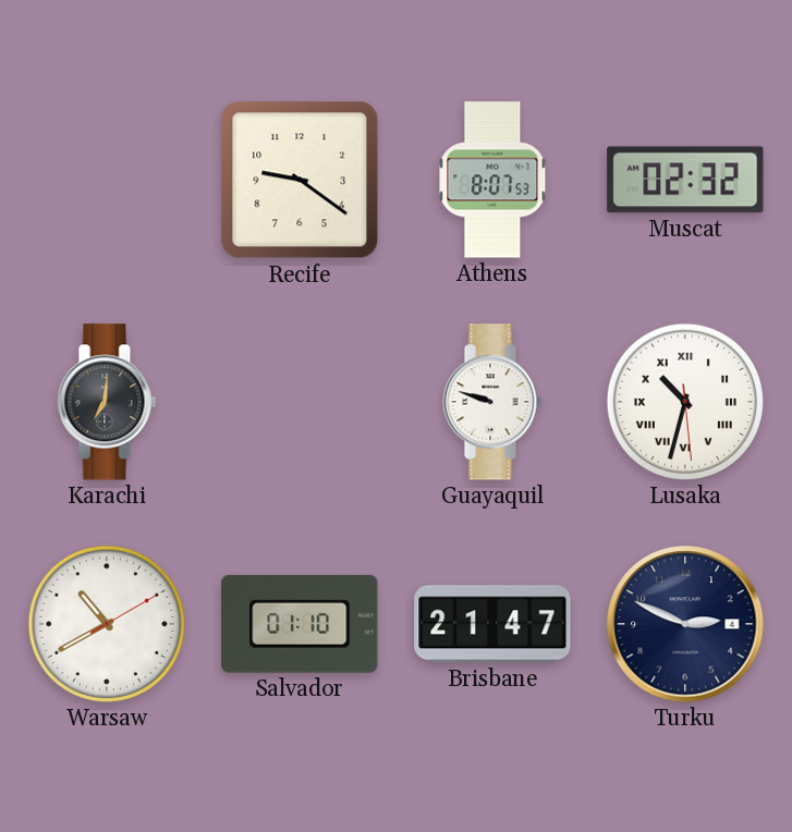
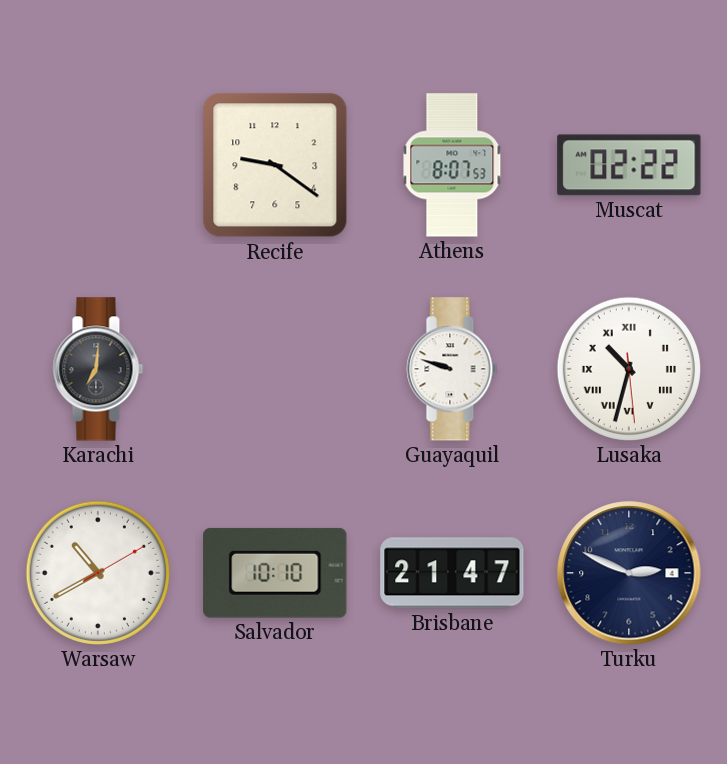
Muscat: 02:32 -> 02:22 (629, 165)
Salvador: 01:10 -> 10:10 (275, 573)
